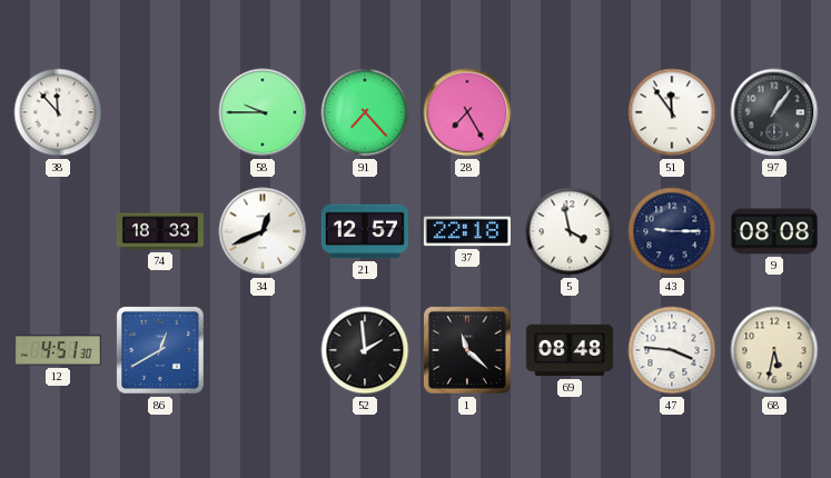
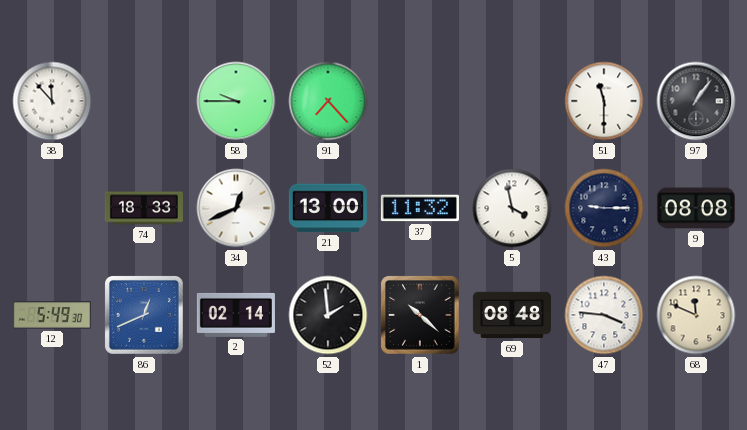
28: 7:25 -> none (467, 112)
51: 11:54 -> 11:30 (604, 101)
21: 12:57 -> 13:00 (328, 208)
37: 22:18 -> 11:32 (420, 208)
12: 4:51 -> 5:49 (52, 315)
86: 12:40 -> 12:41 (145, 316)
2: none -> 02:14 (236, 315)
1: 11:22 -> 10:22 (421, 316)
68: 5:32 -> 11:49 (696, 315)
